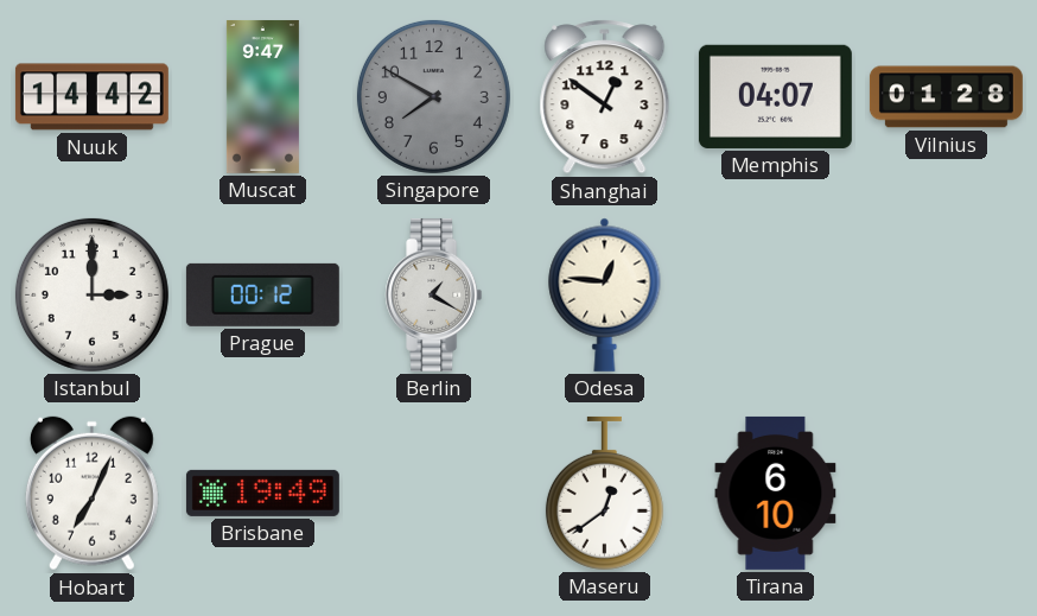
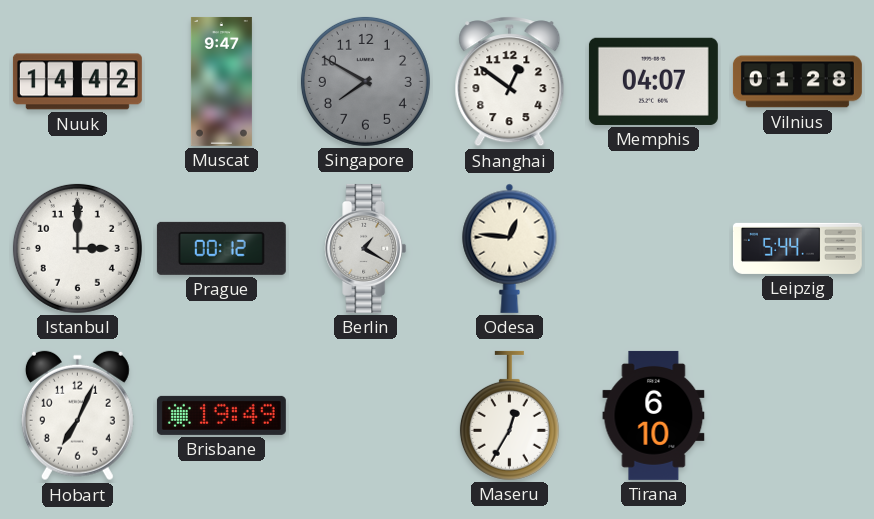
Leipzig: none -> 5:44 (797, 248)
Maseru: 12:39 -> 12:35 (509, 415)
